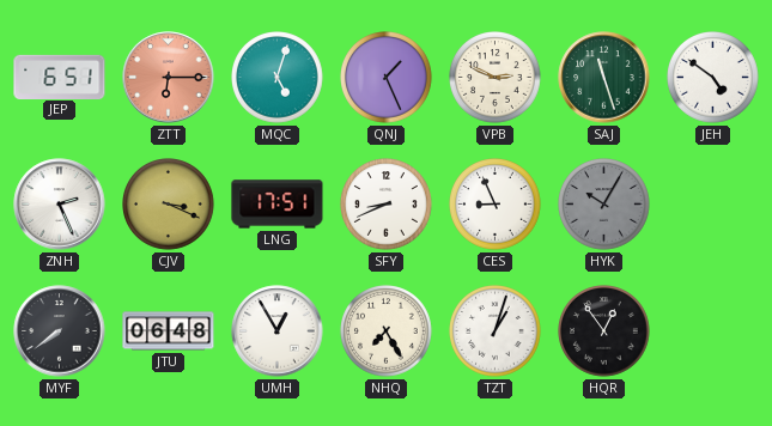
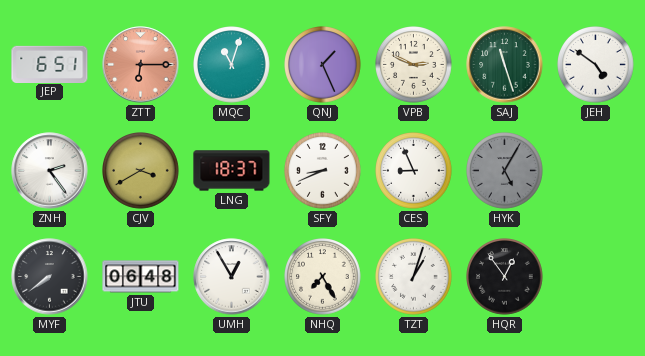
MQC: 5:03 -> 11:03 (232, 65)
ZNH: 2:26 -> 2:24 (50, 171)
CJV: 3:19 -> 3:40 (141, 171)
LNG: 17:51 -> 18:37 (232, 171)
HYK: 10:05 -> 5:05 (505, 171)
